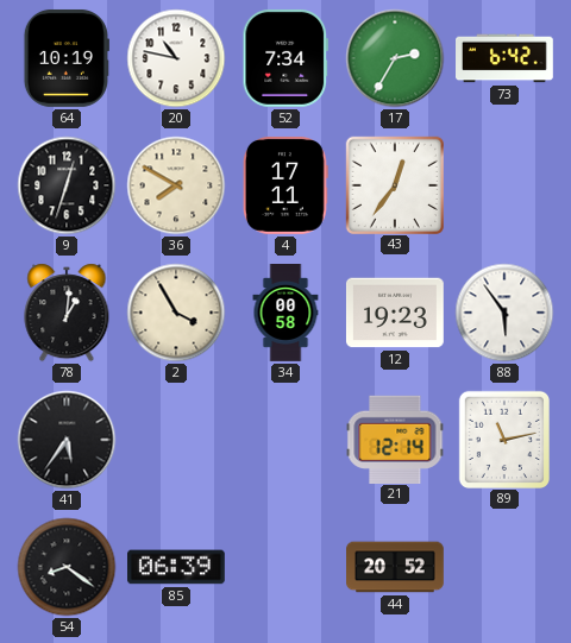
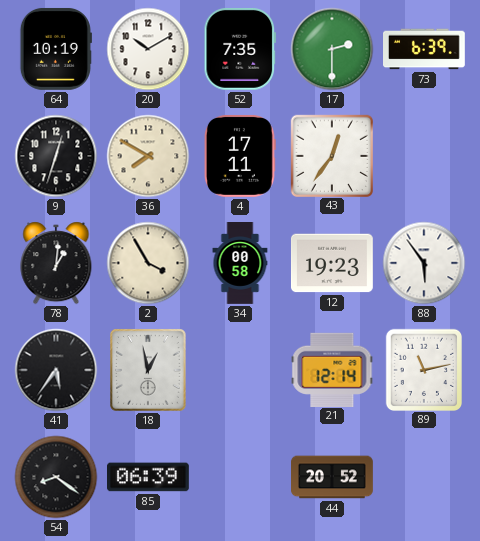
20: 10:47 -> 10:10 (148, 49)
52: 7:34 -> 7:35 (240, 49)
17: 2:35 -> 2:30 (332, 49)
73: 6:42 -> 6:39 (425, 49)
18: none -> 12:58 (149, 371)
